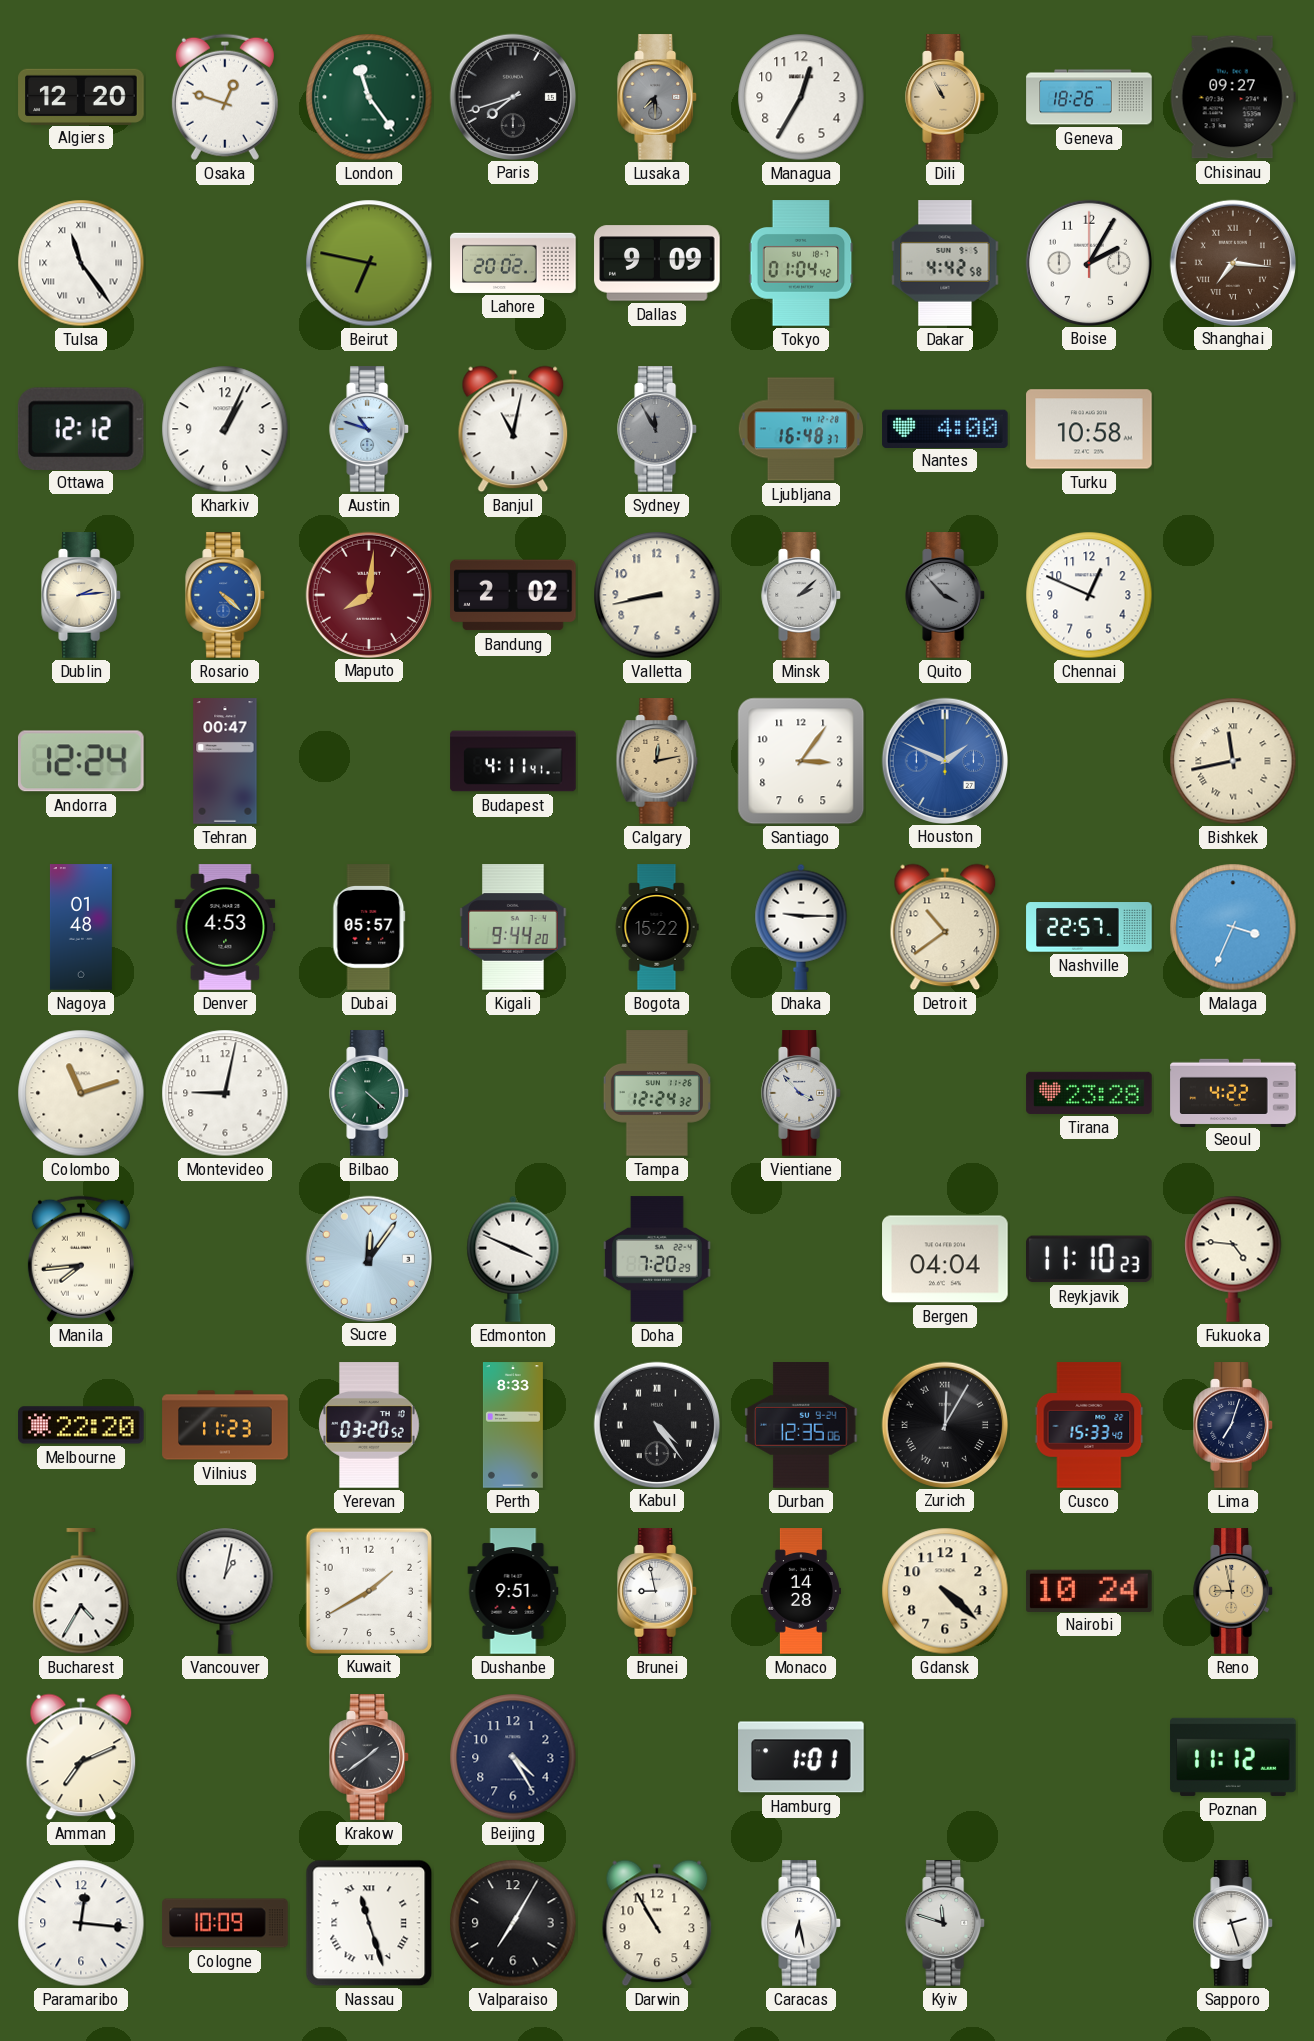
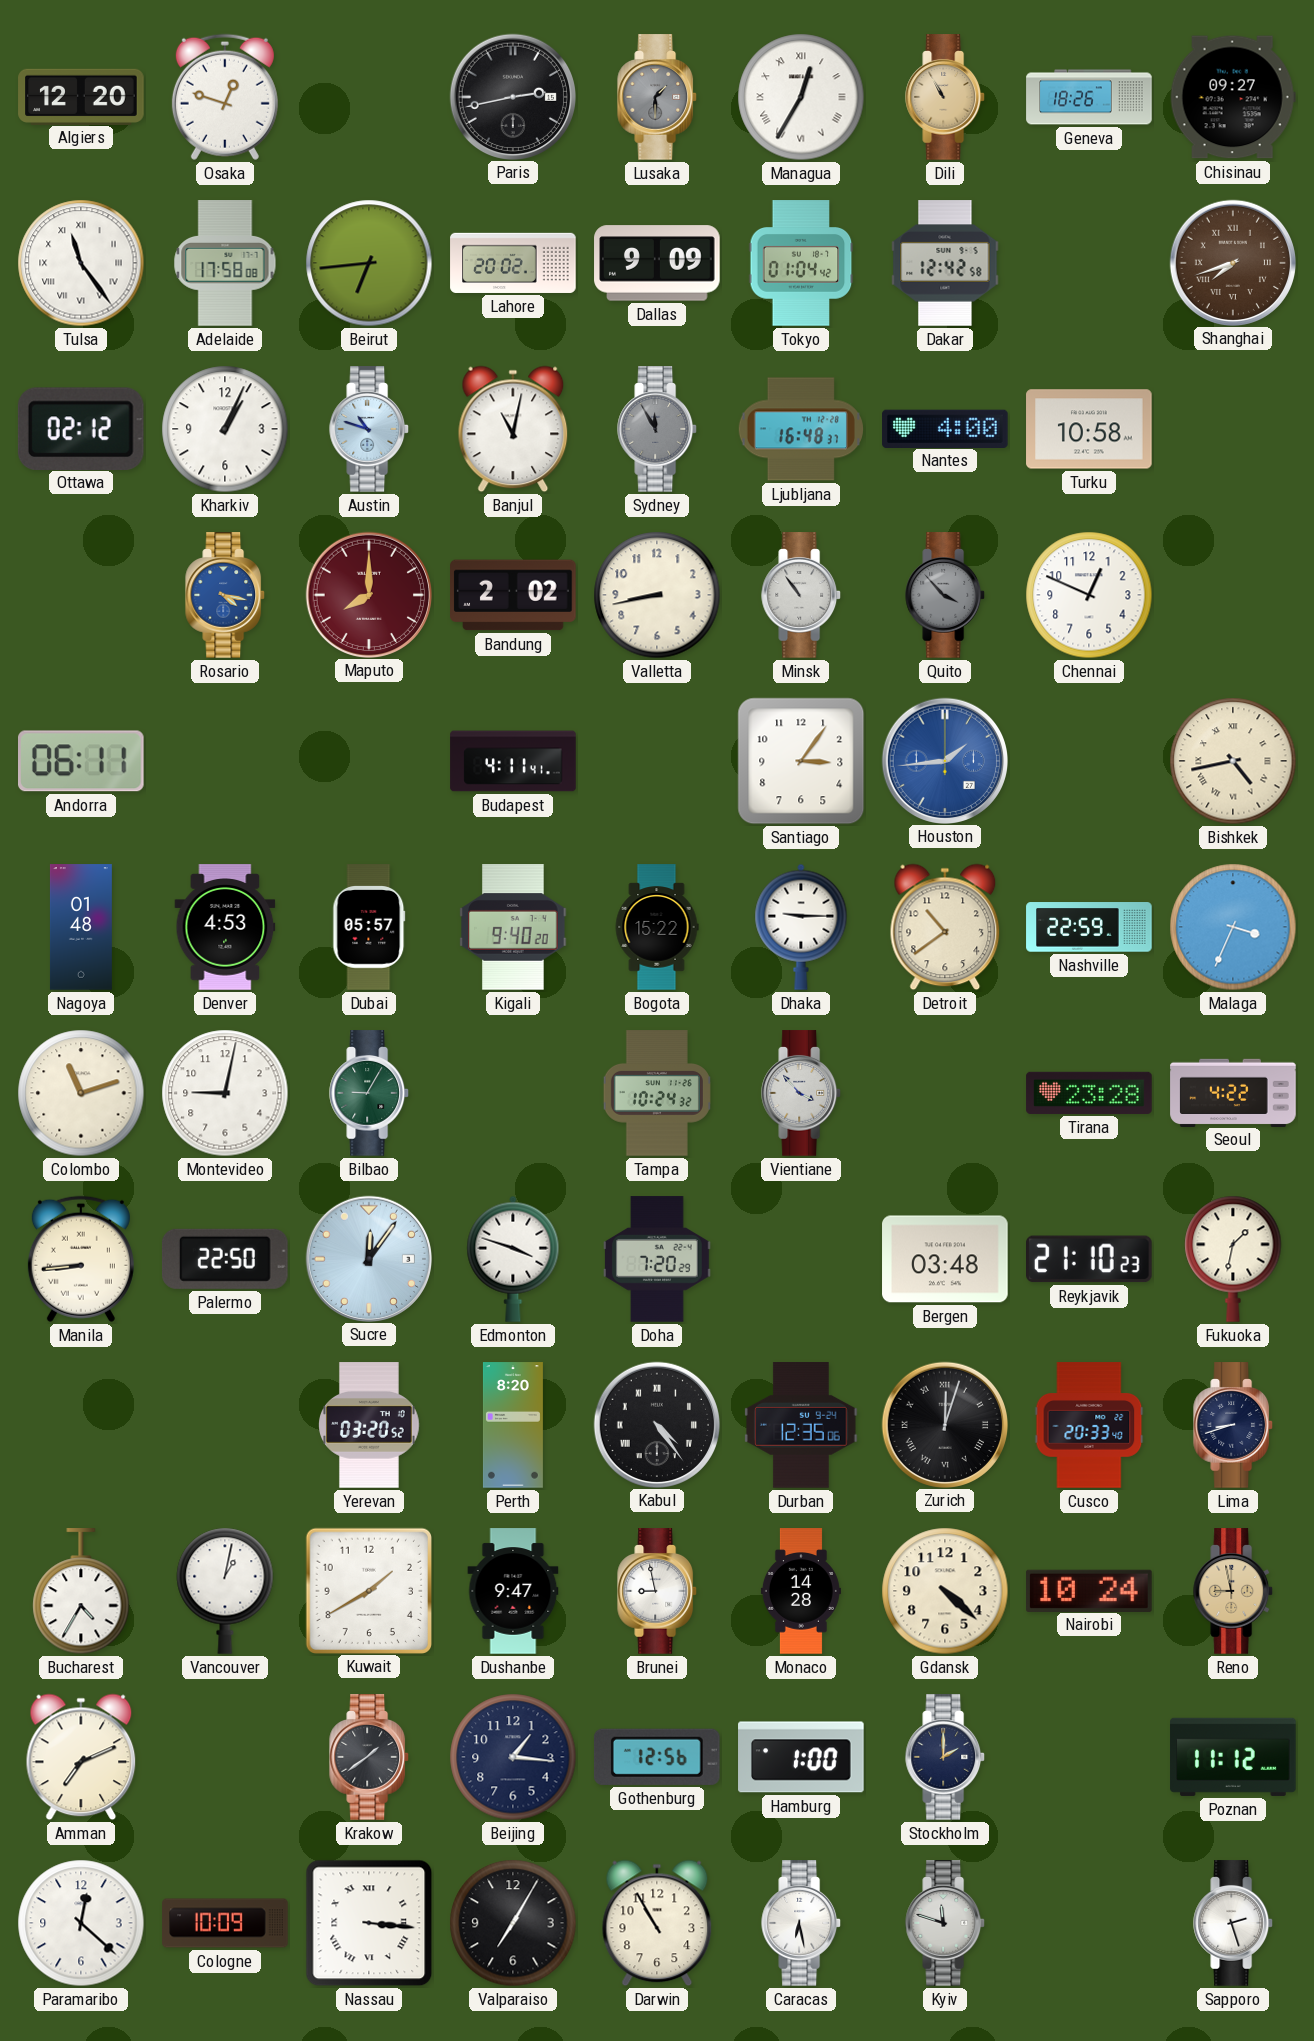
London: 11:24 -> none (369, 97)
Paris: 7:42 -> 2:43 (512, 96)
Lusaka: 7:30 -> 1:30 (658, 97)
Managua numerals: Arabic -> Roman (801, 97)
Adelaide: none -> 17:58 (225, 263)
Beirut: 6:47 -> 6:44 (369, 263)
Dakar: 4:42 -> 12:42 (945, 263)
Boise: 2:05 -> none (1088, 262)
Shanghai: 7:16 -> 7:42 (1232, 262)
Ottawa: 12:12 -> 02:12 (81, 428)
Dublin: 2:14 -> none (82, 595)
Rosario: 4:22 -> 4:17 (226, 595)
Maputo: 8:01 -> 8:00 (368, 594)
Minsk: 2:08 -> 10:54 (802, 595)
Andorra: 12:24 -> 06:11 (82, 761)
Tehran: 00:47 -> none (225, 761)
Calgary: 12:13 -> none (657, 761)
Houston: 1:49 -> 1:44 (944, 760)
Bishkek: 11:43 -> 4:43 (1233, 761)
Kigali: 9:44 -> 9:40 (513, 927)
Nashville: 22:57 -> 22:59 (1089, 927)
Bilbao: 4:22 -> 9:05 (370, 1093)
Tampa: 12:24 -> 10:24 (657, 1093)
Manila: 7:44 -> 8:44 (81, 1259)
Palermo: none -> 22:50 (225, 1259)
Edmonton: 3:49 -> 3:48 (513, 1259)
Bergen: 04:04 -> 03:48 (945, 1259)
Reykjavik: 11:10 -> 21:10 (1090, 1259)
Fukuoka: 4:46 -> 1:32 (1233, 1259)
Melbourne: 22:20 -> none (81, 1425)
Vilnius: 11:23 -> none (225, 1425)
Perth: 8:33 -> 8:20 (513, 1425)
Zurich: 12:05 -> 12:03 (944, 1424)
Cusco: 15:33 -> 20:33 (1089, 1425)
Lima: 7:03 -> 8:42 (1234, 1425)
Dushanbe: 9:51 -> 9:47 (513, 1591)
Beijing: 4:25 -> 1:16 (513, 1757)
Gothenburg: none -> 12:56 (657, 1757)
Hamburg: 1:01 -> 1:00 (801, 1757)
Stockholm: none -> 2:00 (946, 1757)
Paramaribo: 12:16 -> 12:22 (81, 1923)
Nassau: 11:27 -> 3:16 (369, 1923)
